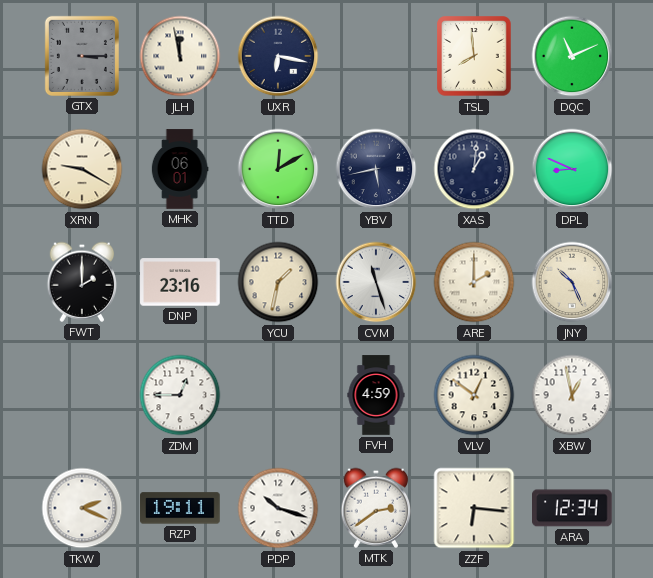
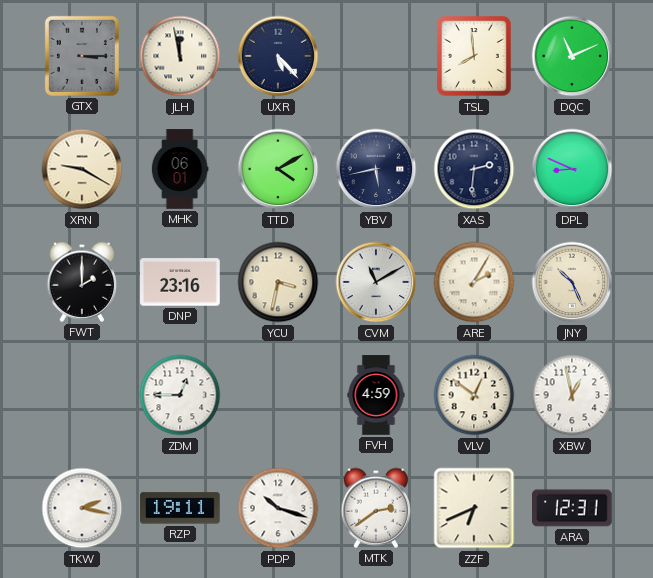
UXR: 6:17 -> 5:23 (278, 56)
TTD: 12:10 -> 4:10 (278, 169)
XAS: 1:01 -> 2:31 (474, 169)
YCU: 1:32 -> 3:32 (278, 282)
CVM: 11:27 -> 11:10 (376, 282)
ARE: 2:00 -> 2:05 (474, 282)
TKW: 2:19 -> 2:17 (82, 508)
ZZF: 6:16 -> 6:41 (474, 508)
ARA: 12:34 -> 12:31 (573, 508)
